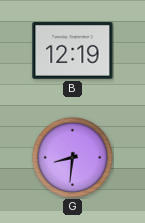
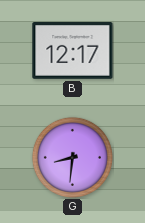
B: 12:19 -> 12:17 (73, 51)
